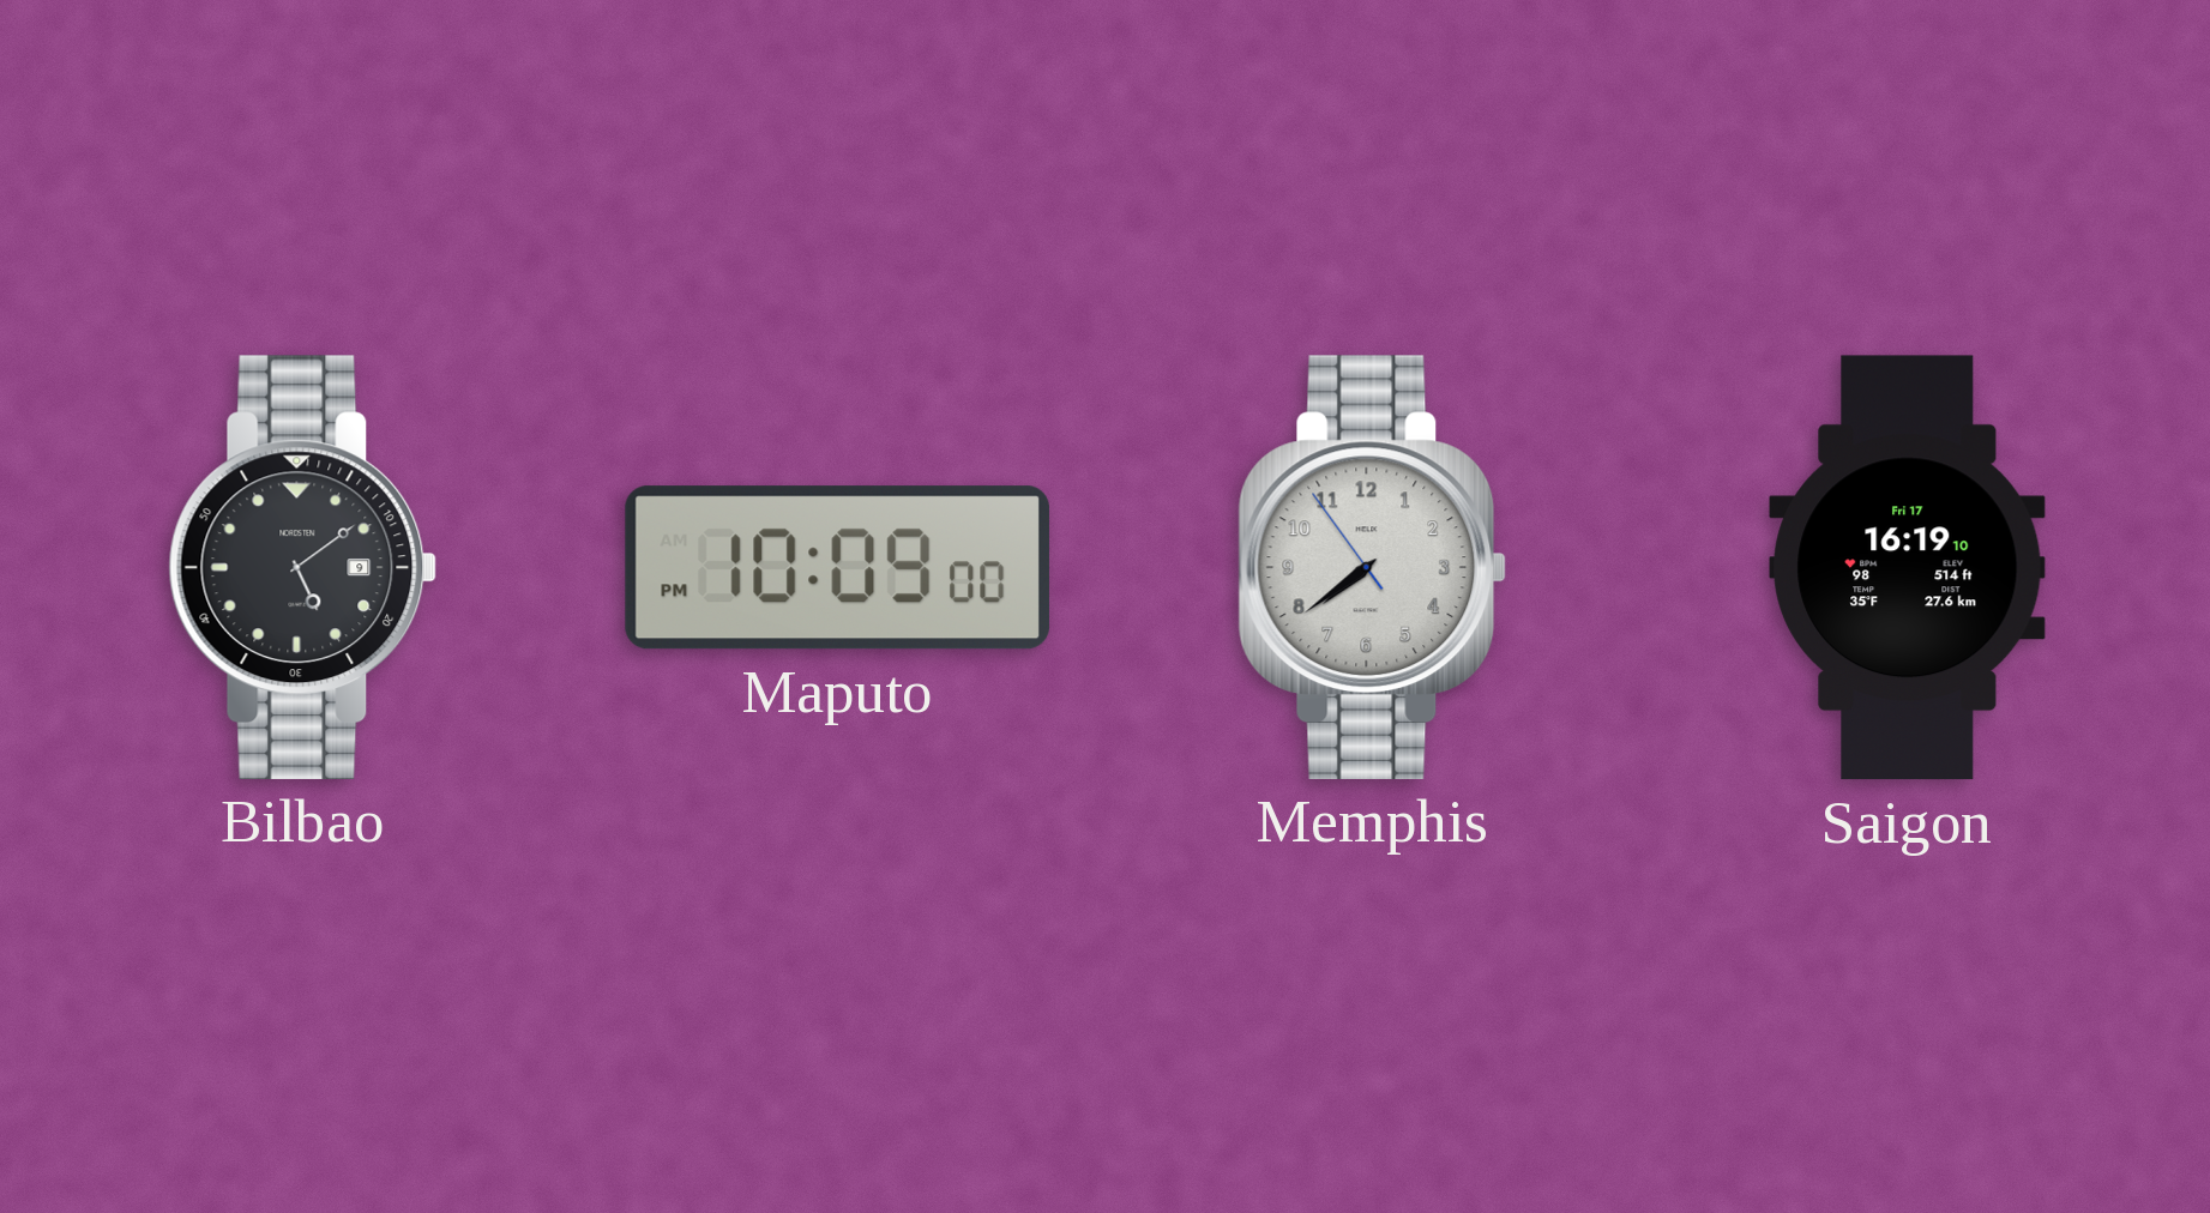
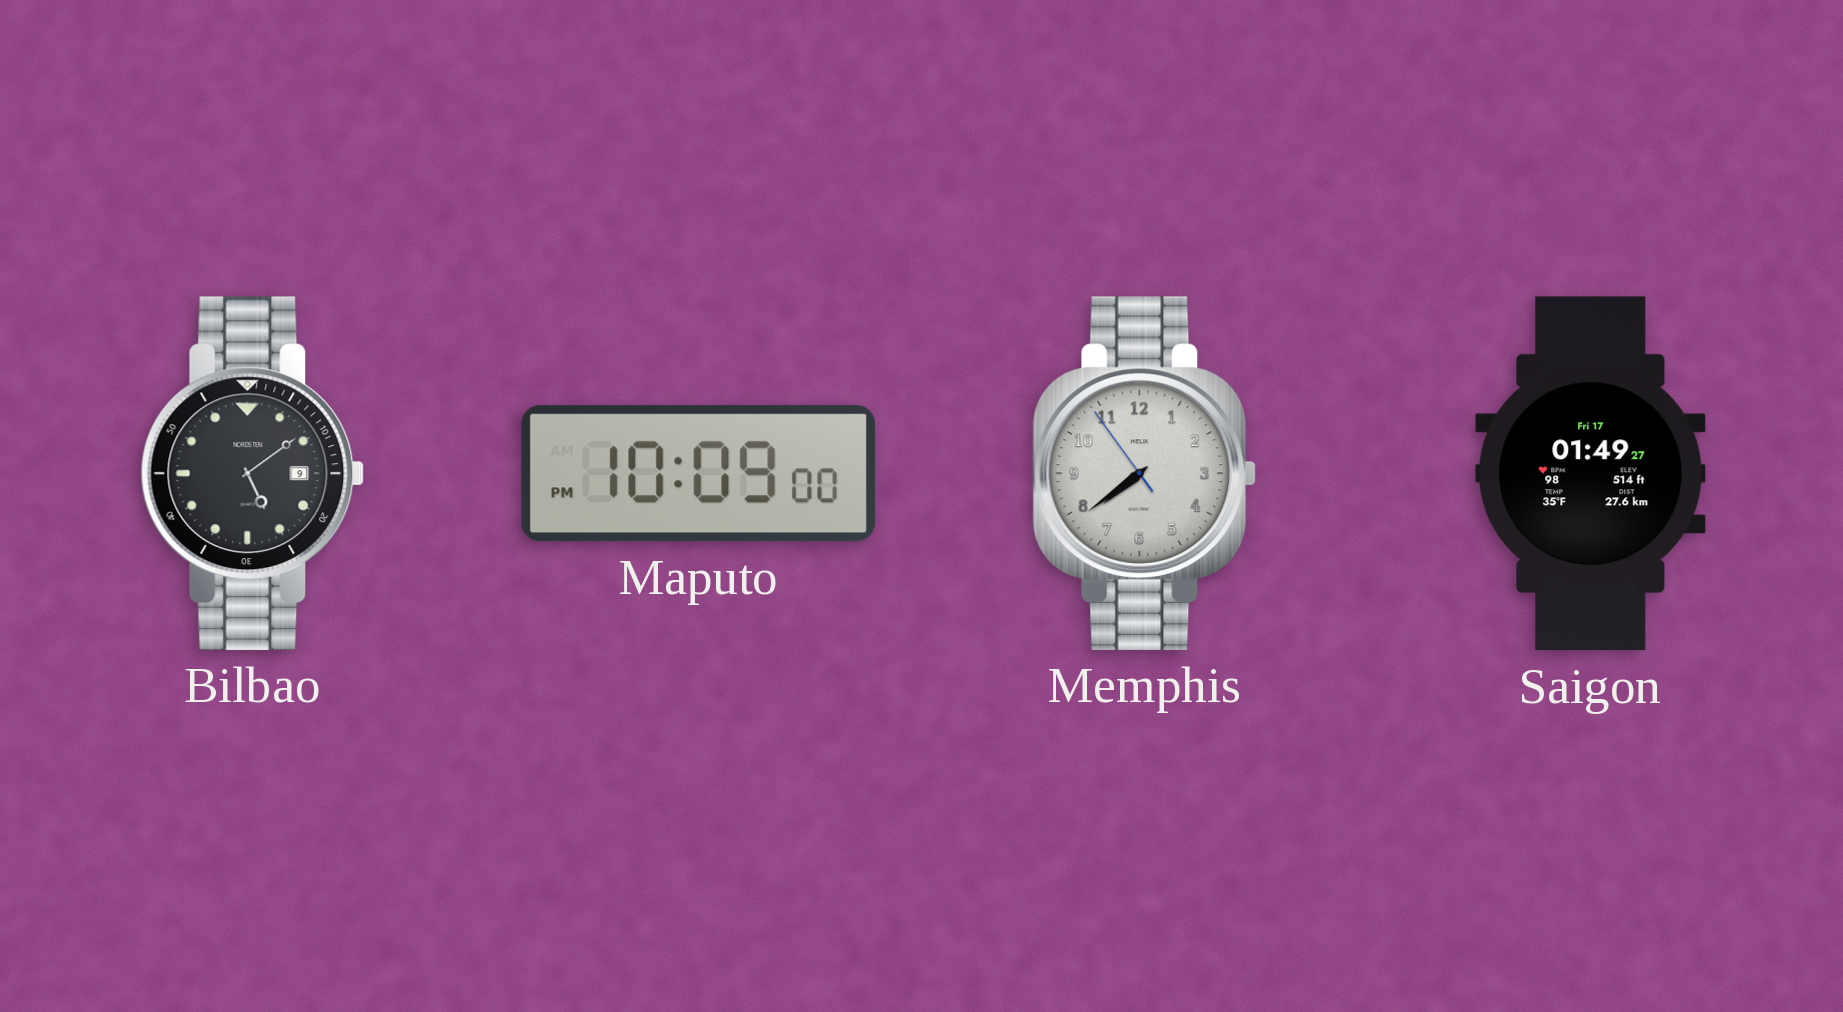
Saigon: 16:19 -> 01:49 (1591, 474)
